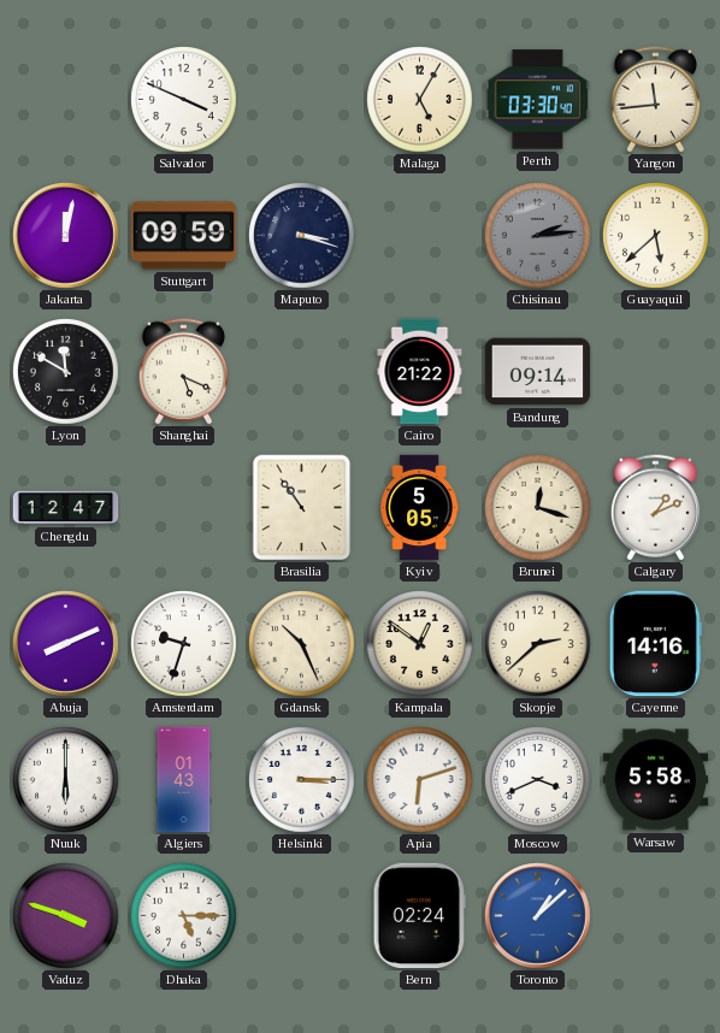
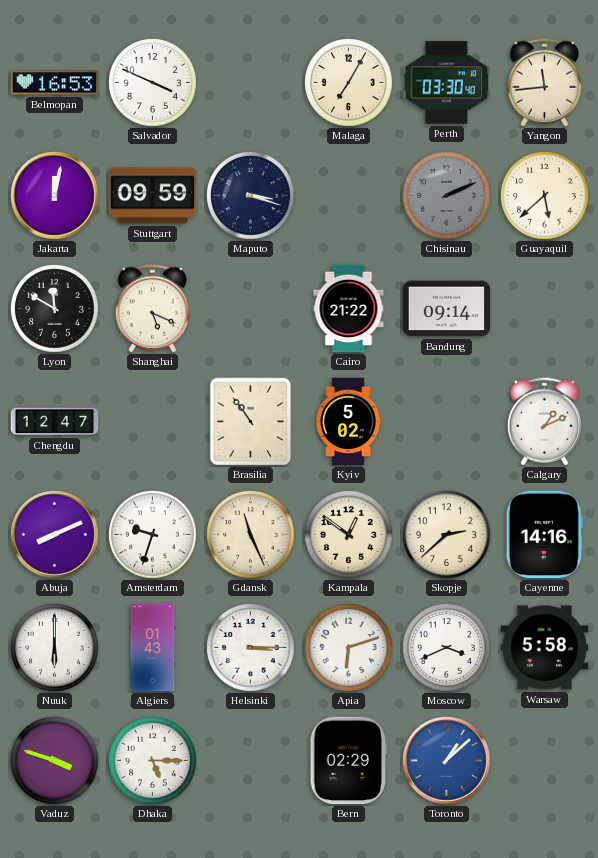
Belmopan: none -> 16:53 (55, 83)
Malaga: 5:05 -> 7:05 (349, 83)
Chisinau: 2:14 -> 2:11 (447, 196)
Kyiv: 5:05 -> 5:02 (348, 422)
Brunei: 12:18 -> none (538, 508)
Gdansk: 10:26 -> 11:26 (251, 535)
Bern: 02:24 -> 02:29 (348, 761)
